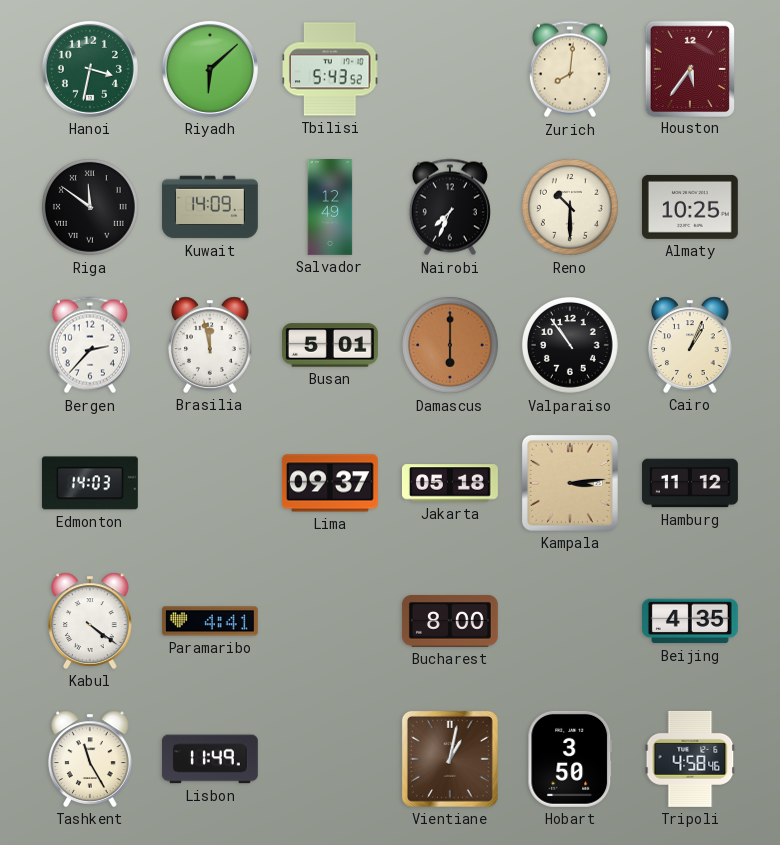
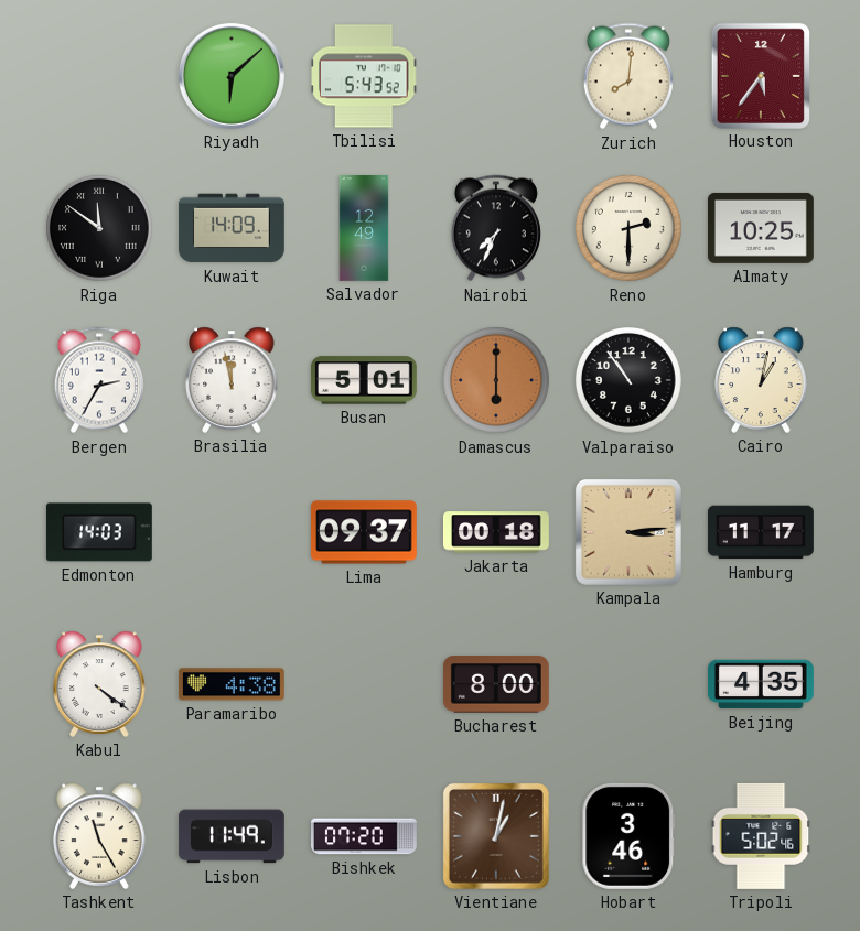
Hanoi: 3:32 -> none (90, 69)
Reno: 10:30 -> 2:30 (630, 229)
Bergen: 2:37 -> 2:35 (99, 380)
Cairo: 1:04 -> 1:02 (761, 380)
Jakarta: 05:18 -> 00:18 (496, 532)
Hamburg: 11:12 -> 11:17 (761, 532)
Paramaribo: 4:41 -> 4:38 (232, 684)
Bishkek: none -> 07:20 (365, 836)
Hobart: 3:50 -> 3:46 (628, 836)
Tripoli: 4:58 -> 5:02 (761, 836)
